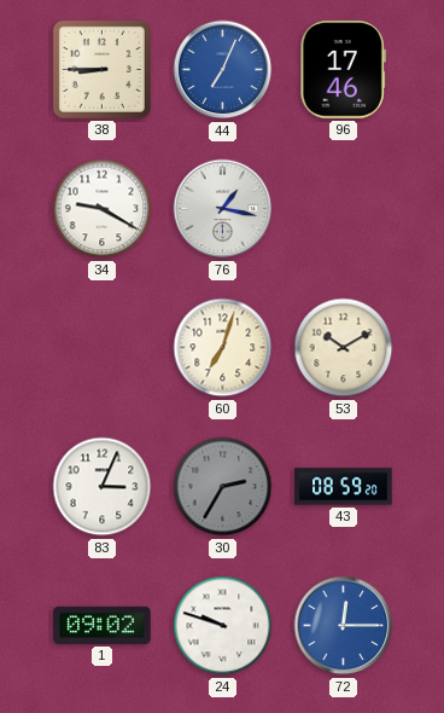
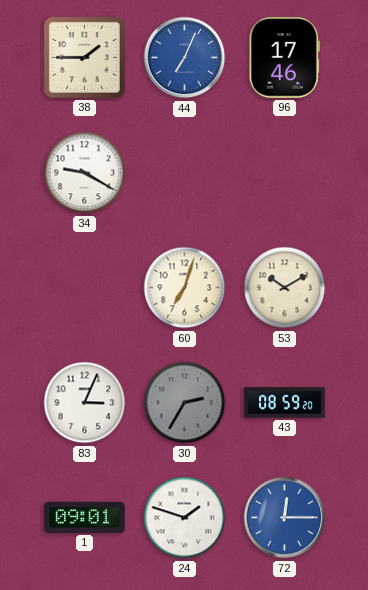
38: 8:45 -> 1:45 (84, 57)
76: 1:17 -> none (223, 209)
1: 09:02 -> 09:01 (85, 517)
24: 9:48 -> 1:48 (185, 518)
